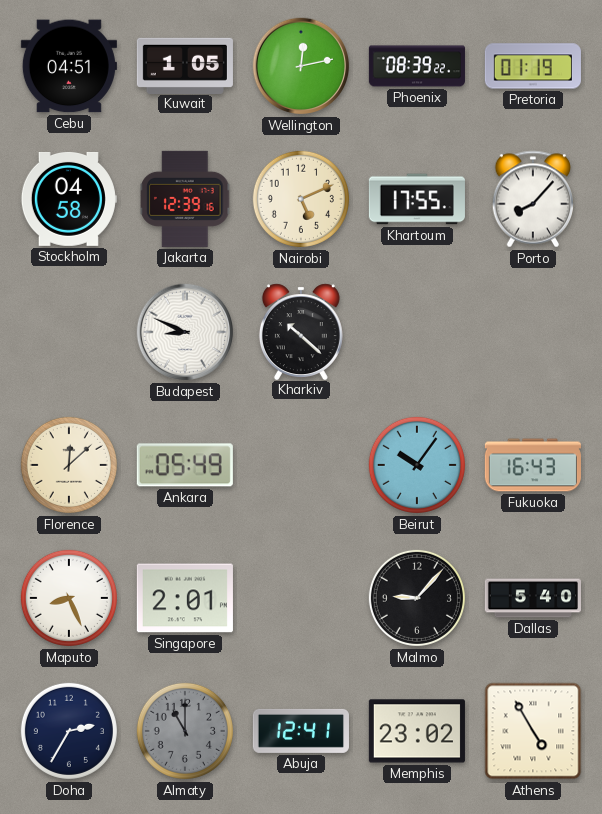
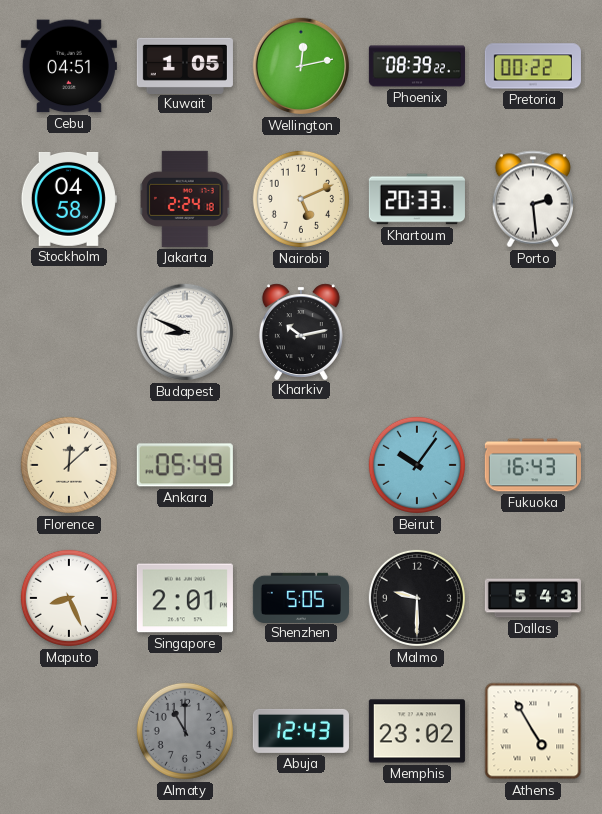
Pretoria: 01:19 -> 00:22 (533, 66)
Jakarta: 12:39 -> 2:24 (186, 199)
Khartoum: 17:55 -> 20:33 (417, 199)
Porto: 8:07 -> 2:29 (533, 199)
Kharkiv: 10:22 -> 10:13 (301, 331)
Shenzhen: none -> 5:05 (301, 597)
Malmo: 9:07 -> 9:30 (417, 598)
Dallas: 5:40 -> 5:43 (533, 598)
Doha: 2:35 -> none (69, 731)
Abuja: 12:41 -> 12:43 (301, 731)
